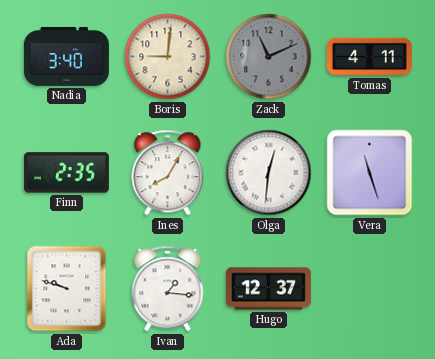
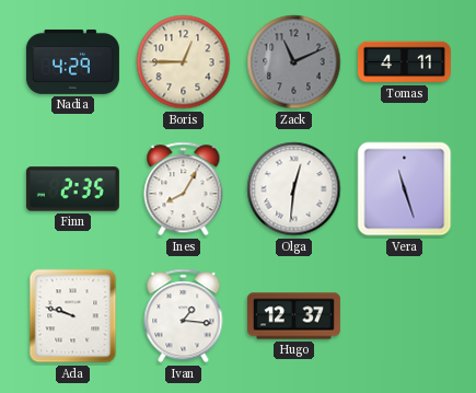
Nadia: 3:40 -> 4:29 (72, 61)
Boris: 9:01 -> 12:45 (184, 62)
